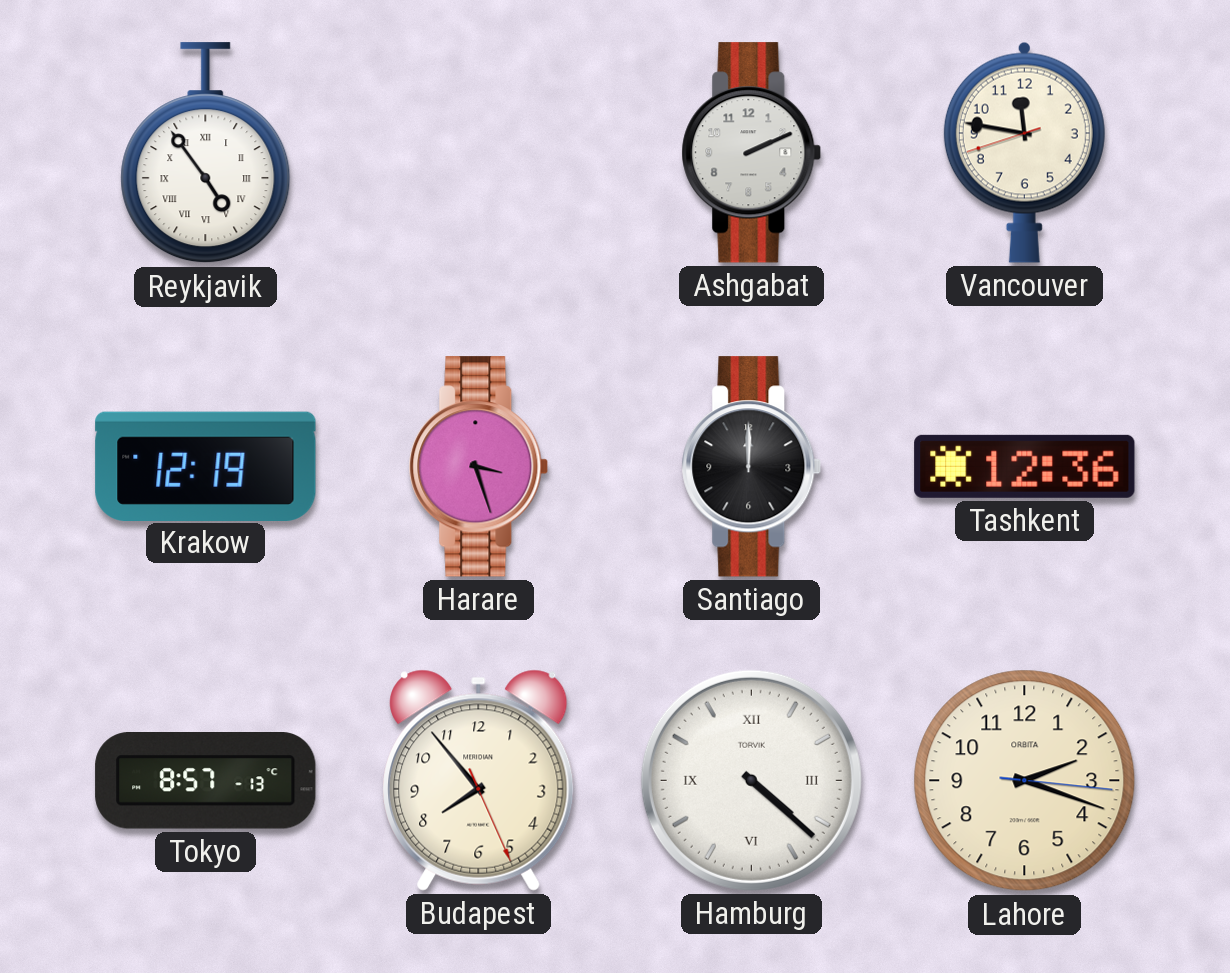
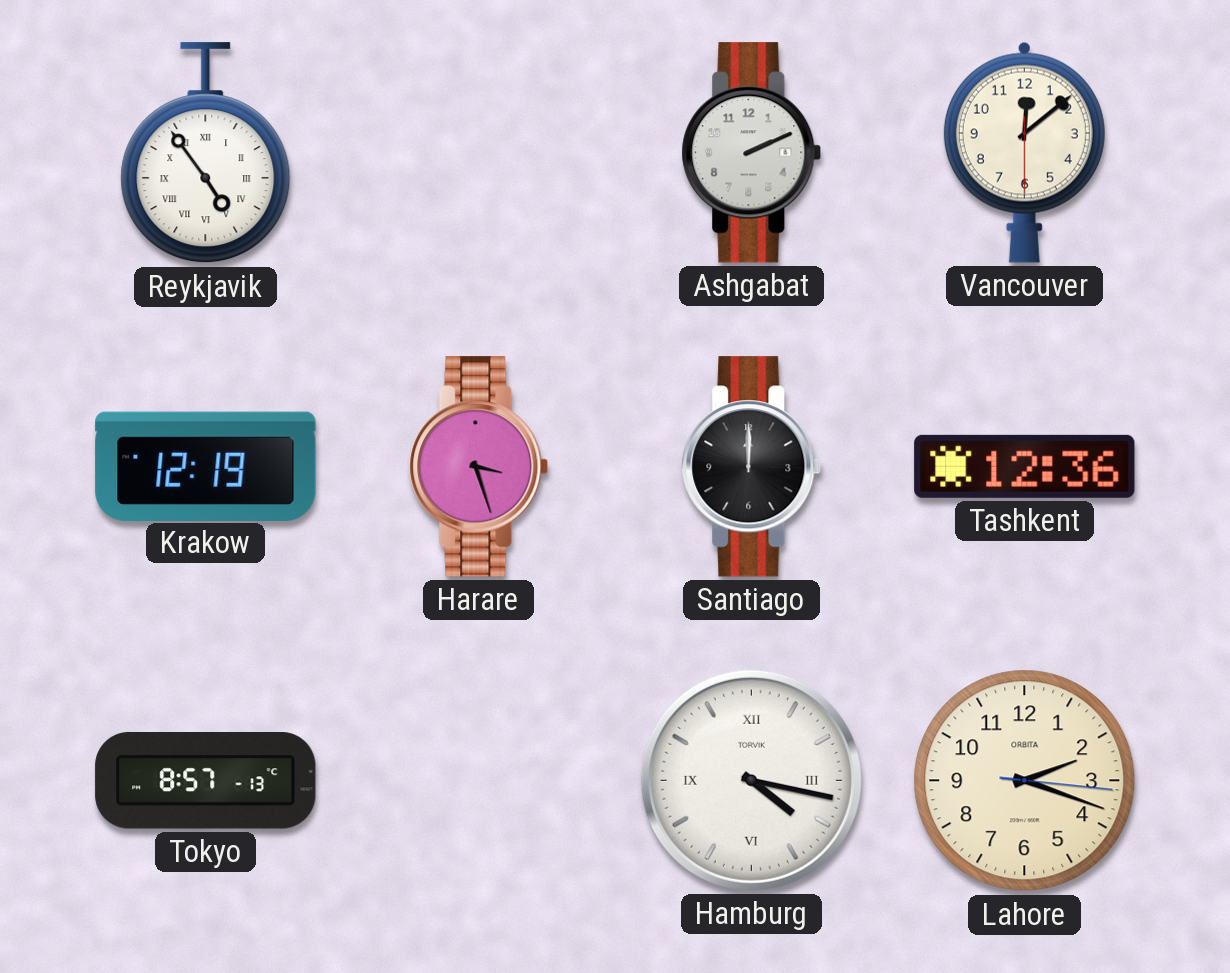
Vancouver: 11:46 -> 12:08 (1024, 152)
Budapest: 7:53 -> none (479, 780)
Hamburg: 4:22 -> 4:17 (751, 780)
